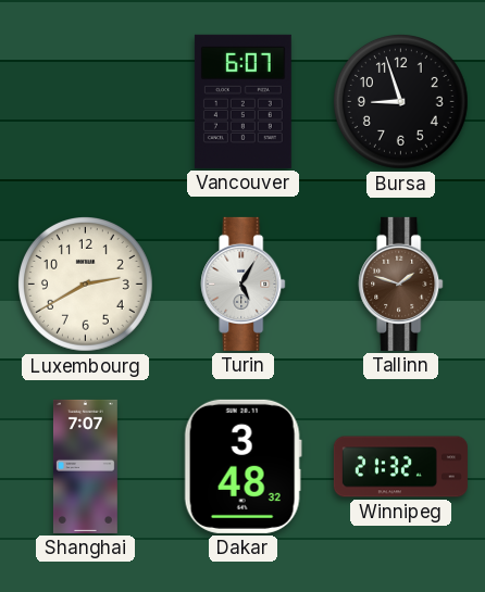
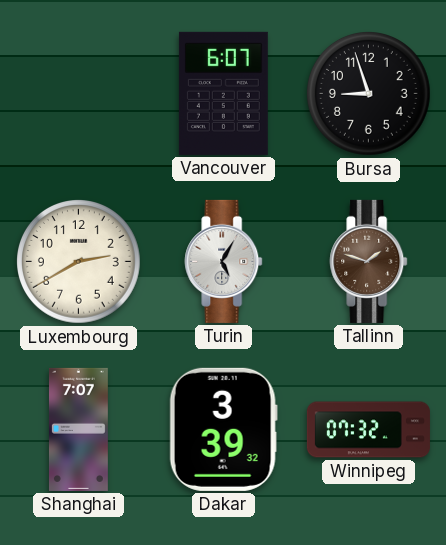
Dakar: 3:48 -> 3:39 (223, 429)
Winnipeg: 21:32 -> 07:32 (368, 430)
